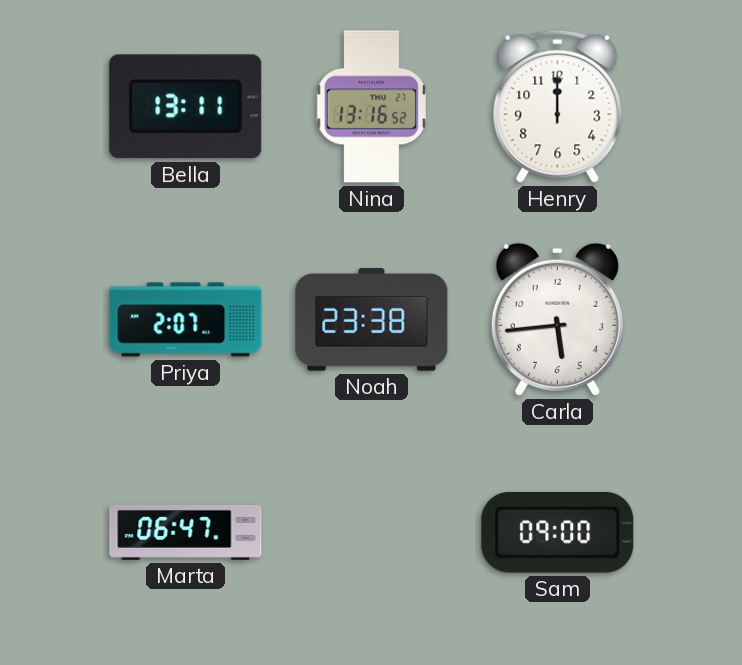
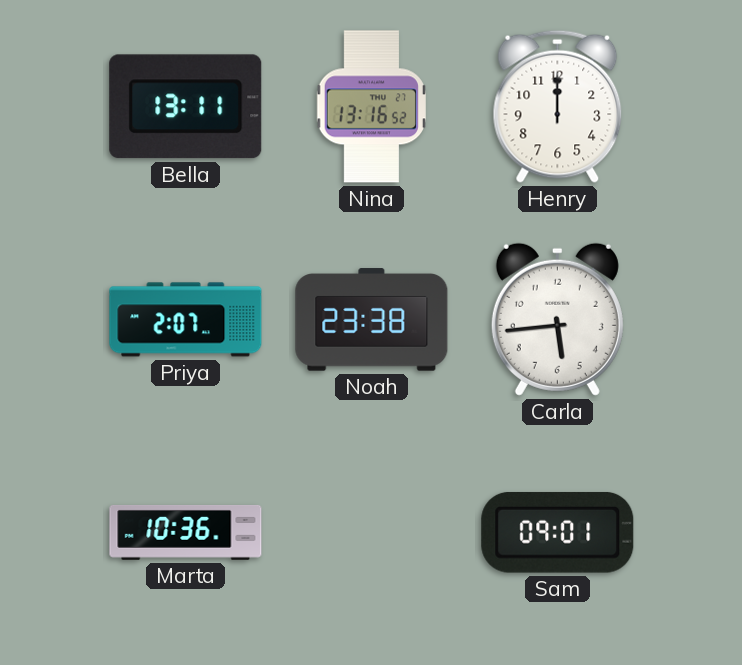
Marta: 06:47 -> 10:36 (186, 532)
Sam: 09:00 -> 09:01 (558, 532)
